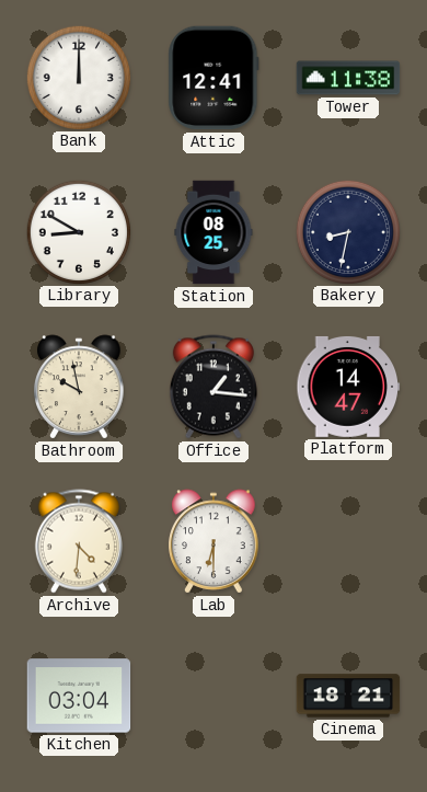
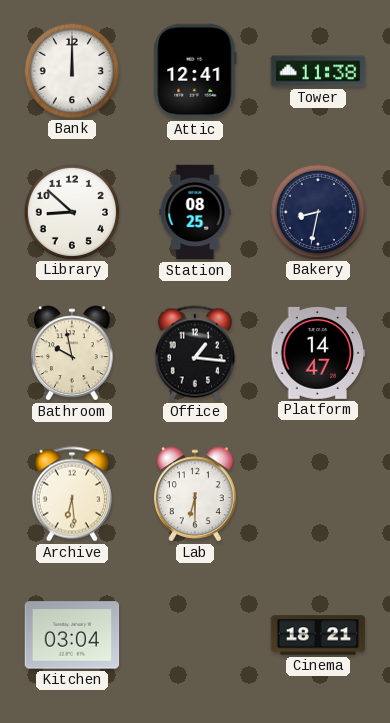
Library: 8:50 -> 8:52 (71, 211)
Archive: 4:31 -> 6:29 (72, 494)
